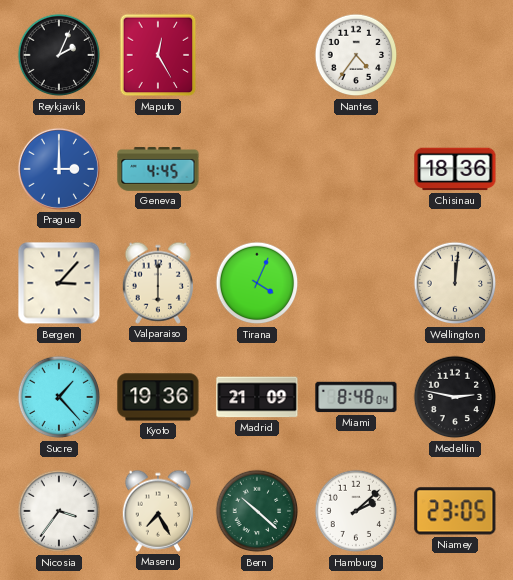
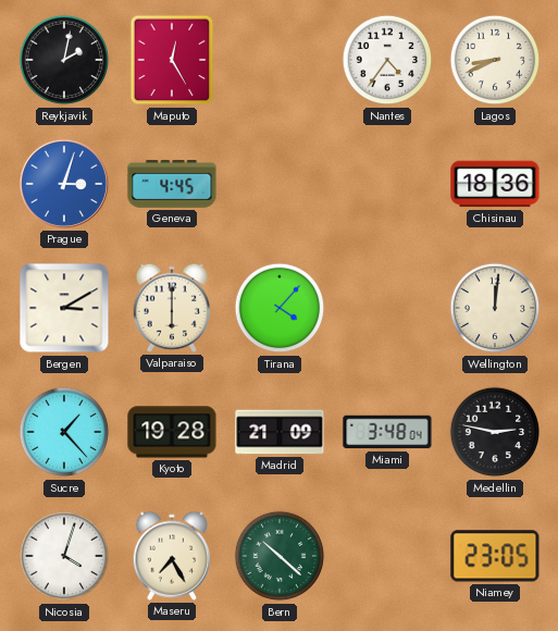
Reykjavik: 2:04 -> 2:02 (64, 60)
Lagos: none -> 8:41 (495, 60)
Prague: 3:00 -> 3:03 (64, 184)
Bergen: 3:07 -> 3:10 (64, 308)
Tirana: 4:04 -> 4:07 (280, 308)
Kyoto: 19:36 -> 19:28 (172, 432)
Miami: 8:48 -> 3:48 (387, 432)
Nicosia: 3:36 -> 4:03 (64, 556)
Hamburg: 2:08 -> none (356, 511)
